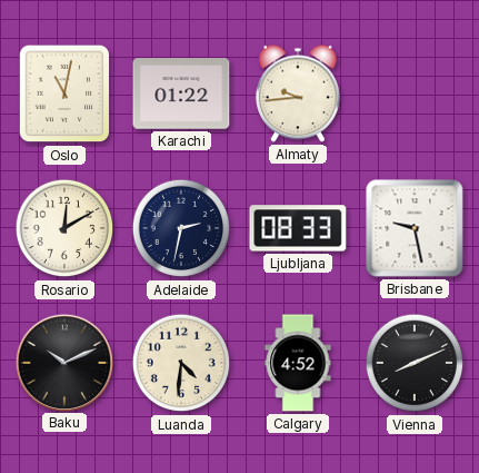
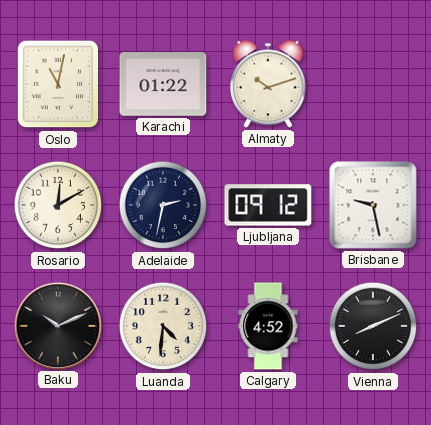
Almaty: 9:44 -> 10:12 (268, 84)
Ljubljana: 08:33 -> 09:12 (268, 205)
